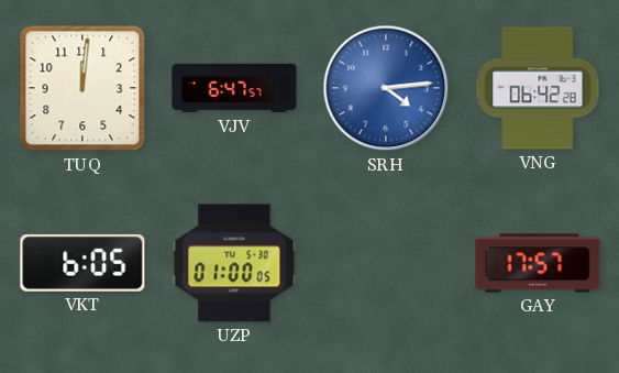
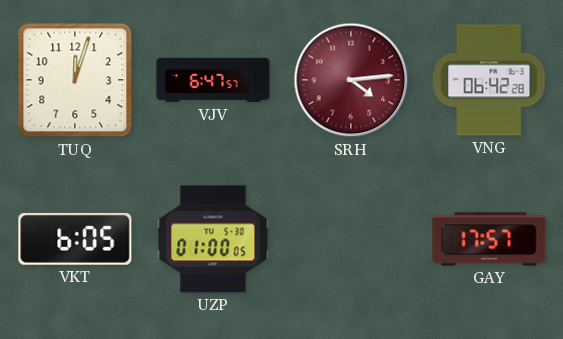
TUQ: 12:01 -> 12:03 (75, 80)
SRH dial: blue -> burgundy (351, 80)
